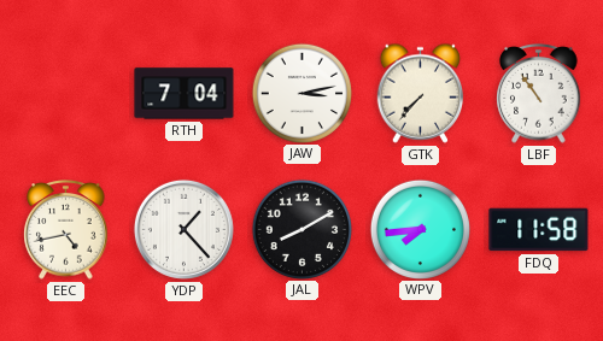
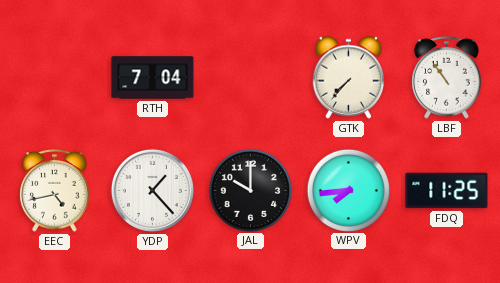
JAW: 3:13 -> none (301, 93)
JAL: 8:10 -> 10:00 (250, 190)
FDQ: 11:58 -> 11:25 (447, 191)
